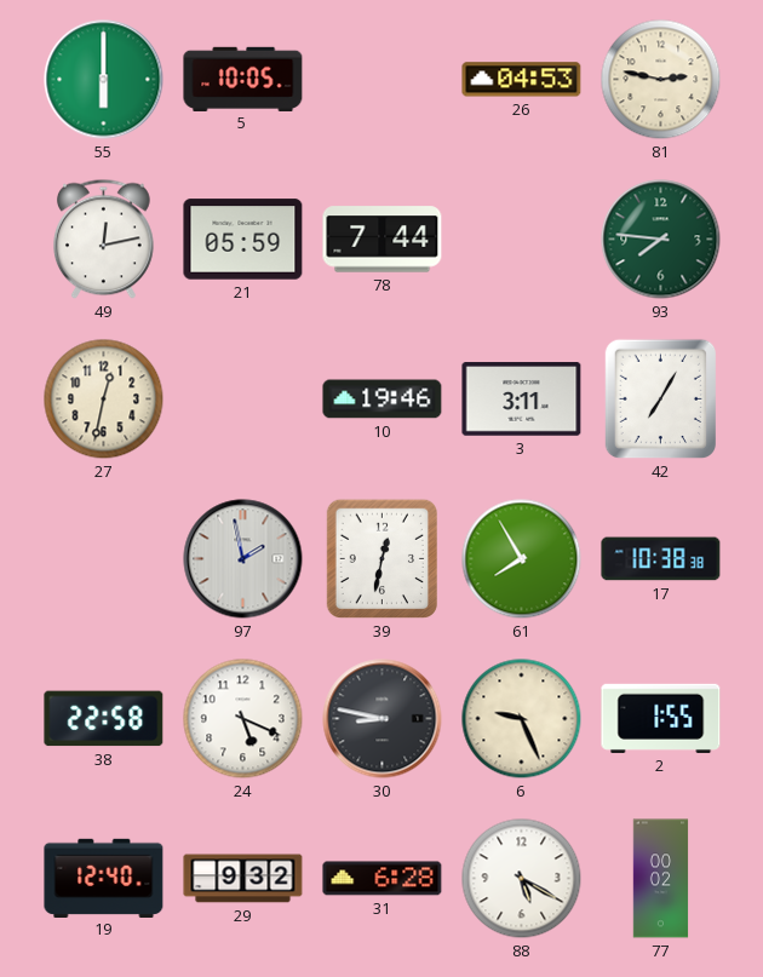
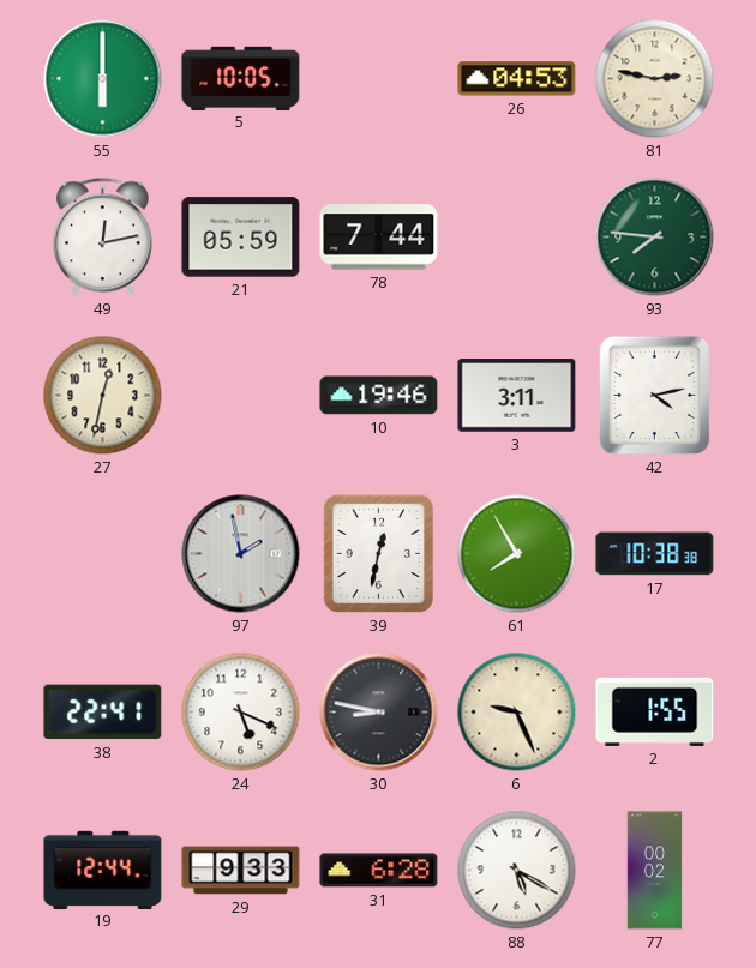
42: 7:05 -> 4:13 (655, 396)
38: 22:58 -> 22:41 (103, 713)
19: 12:40 -> 12:44 (103, 870)
29: 9:32 -> 9:33 (241, 871)
